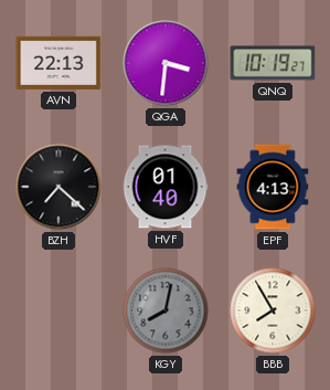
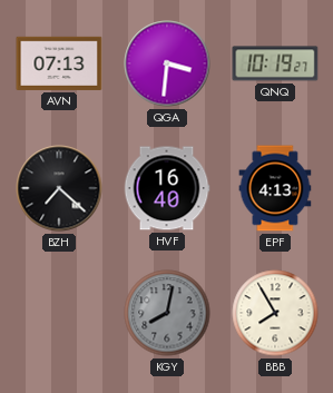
AVN: 22:13 -> 07:13 (59, 63)
HVF: 01:40 -> 16:40 (167, 188)
